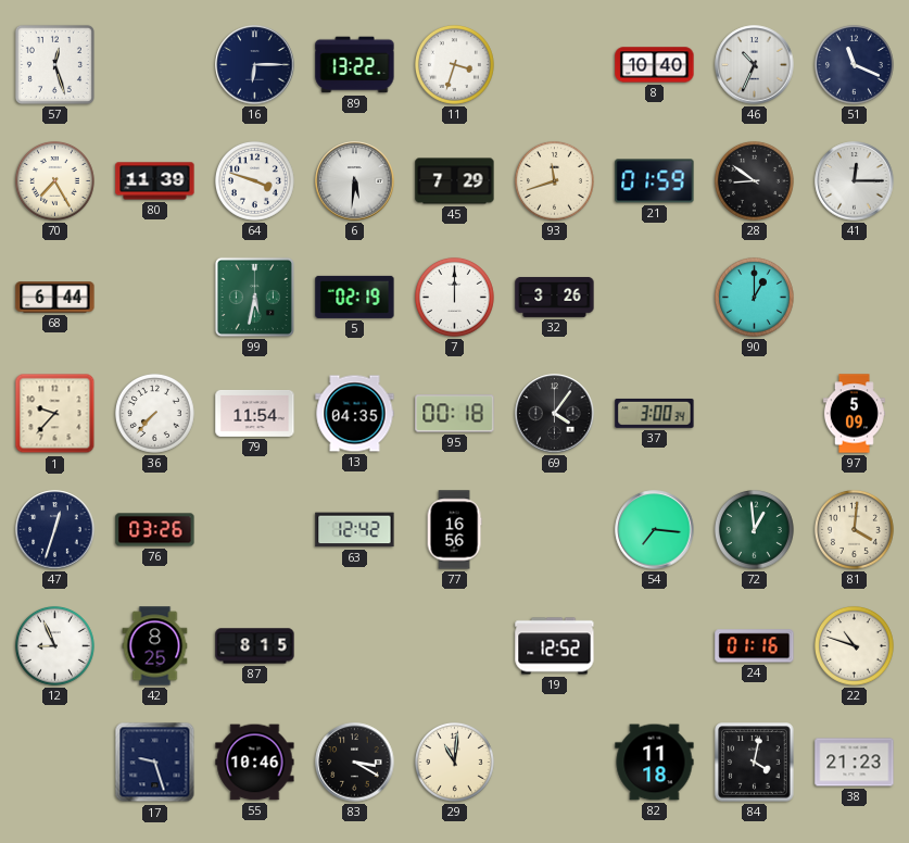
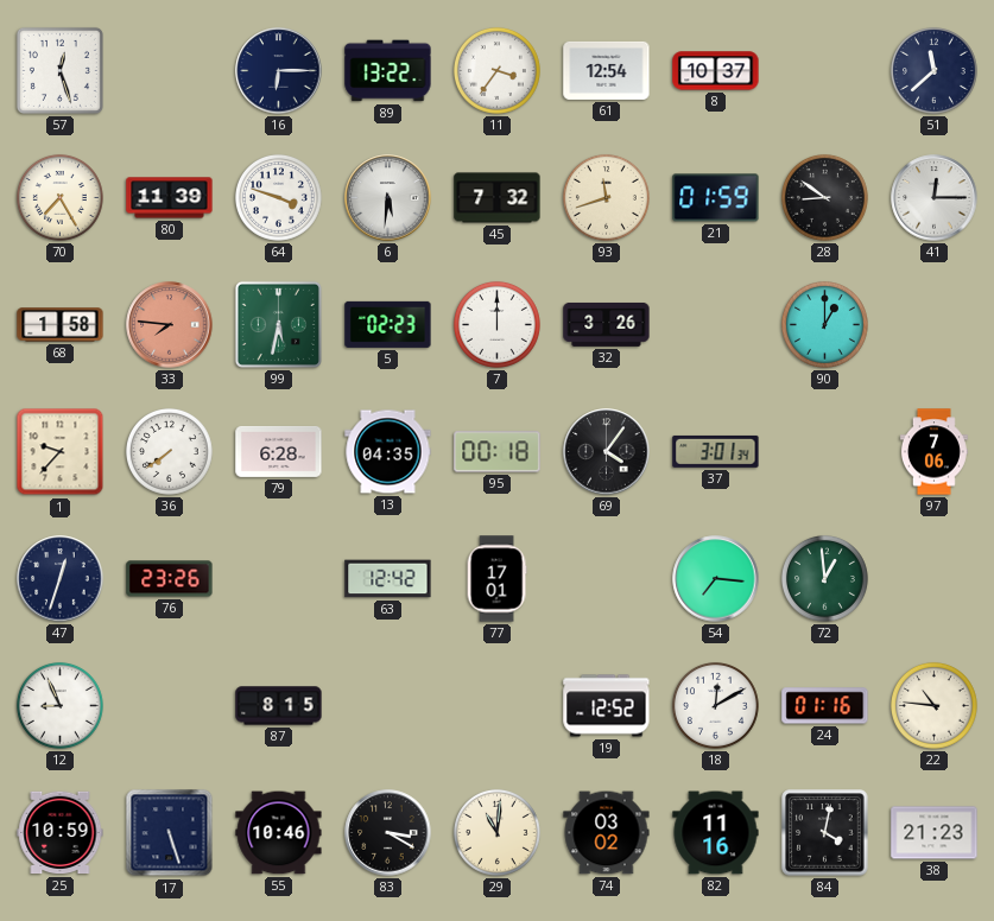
11: 3:33 -> 3:36 (496, 70)
61: none -> 12:54 (607, 70)
8: 10:40 -> 10:37 (716, 71)
46: 10:34 -> none (755, 65)
51: 11:19 -> 11:38 (933, 70)
45: 7:29 -> 7:32 (498, 198)
68: 6:44 -> 1:58 (61, 325)
33: none -> 7:46 (170, 325)
5: 02:19 -> 02:23 (388, 324)
36: 7:37 -> 7:39 (169, 451)
79: 11:54 -> 6:28 (279, 451)
37: 3:00 -> 3:01 (716, 451)
97: 5:09 -> 7:06 (933, 452)
76: 03:26 -> 23:26 (170, 579)
77: 16:56 -> 17:01 (496, 579)
81: 4:01 -> none (854, 529)
42: 8:25 -> none (155, 646)
18: none -> 12:10 (715, 705)
22: 10:48 -> 10:46 (933, 705)
25: none -> 10:59 (61, 833)
17: 9:27 -> 5:27 (170, 833)
74: none -> 03:02 (607, 833)
82: 11:18 -> 11:16 (716, 833)
